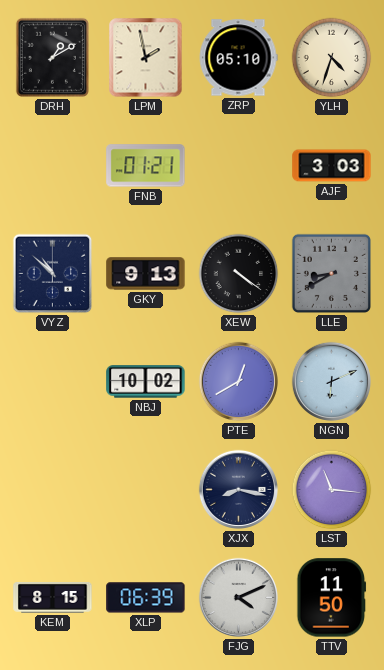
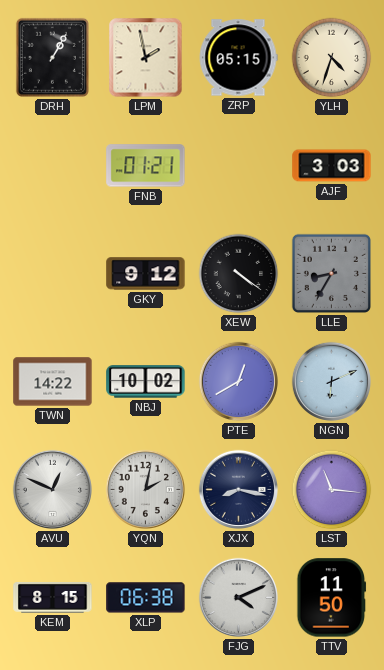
DRH: 1:10 -> 1:05 (52, 57)
ZRP: 05:10 -> 05:15 (238, 58)
VYZ: 10:52 -> none (53, 274)
GKY: 9:13 -> 9:12 (146, 274)
LLE: 8:40 -> 8:35 (331, 273)
TWN: none -> 14:22 (53, 382)
AVU: none -> 12:49 (52, 489)
YQN: none -> 2:02 (145, 489)
XLP: 06:39 -> 06:38 (146, 598)
